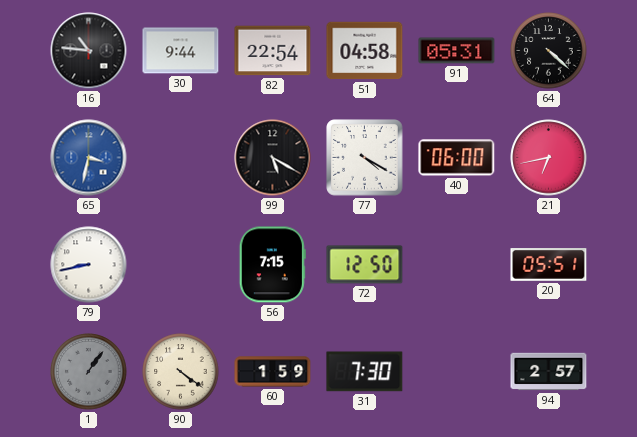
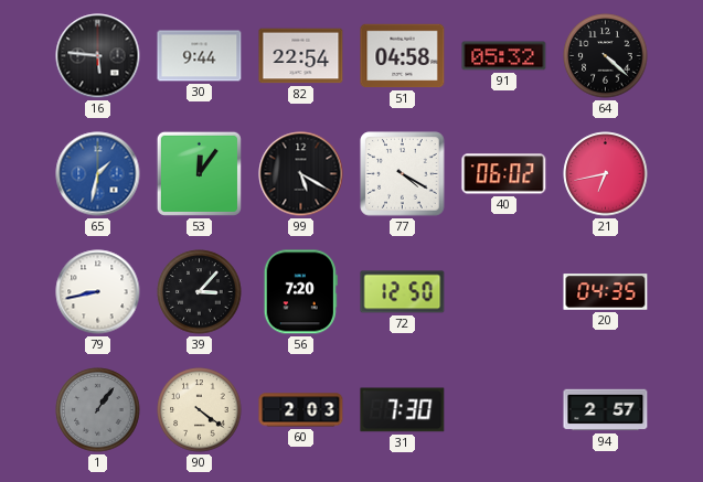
16: 10:46 -> 5:46 (98, 56)
91: 05:31 -> 05:32 (504, 56)
65: 3:32 -> 1:32 (98, 174)
53: none -> 12:06 (199, 173)
40: 06:00 -> 06:02 (504, 174)
39: none -> 3:07 (200, 292)
56: 7:15 -> 7:20 (300, 292)
20: 05:51 -> 04:35 (606, 292)
60: 1:59 -> 2:03 (301, 410)
